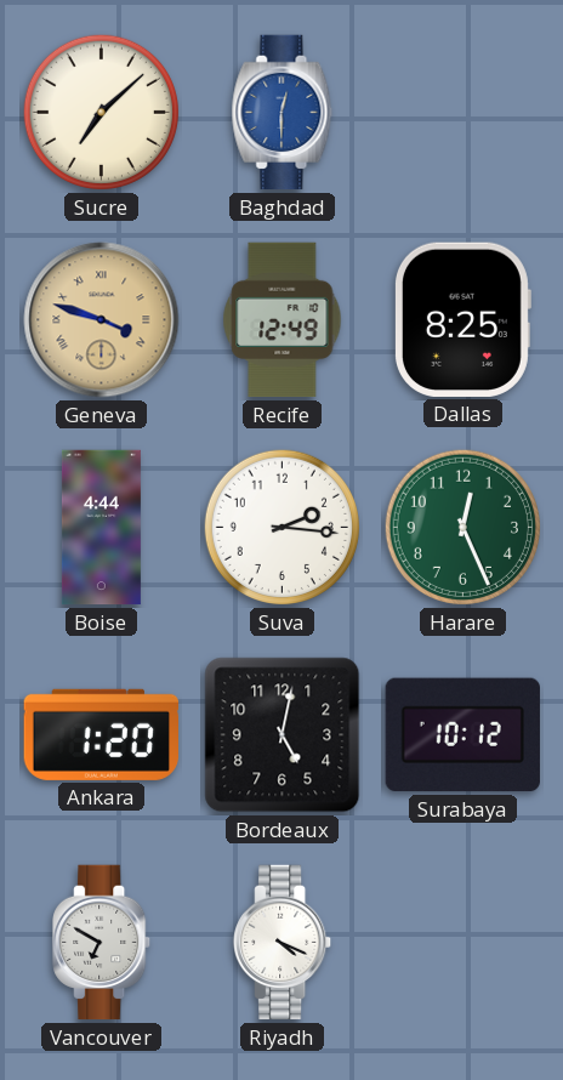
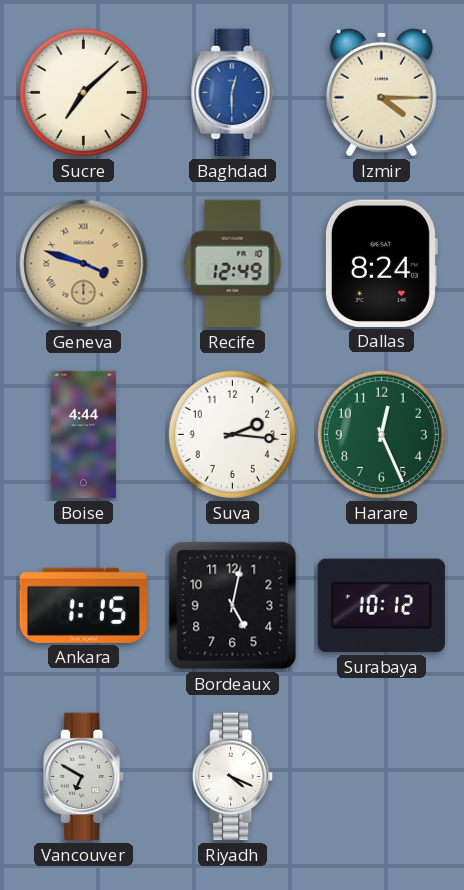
Izmir: none -> 4:15 (381, 92)
Dallas: 8:25 -> 8:24 (381, 263)
Ankara: 1:20 -> 1:15 (83, 605)
